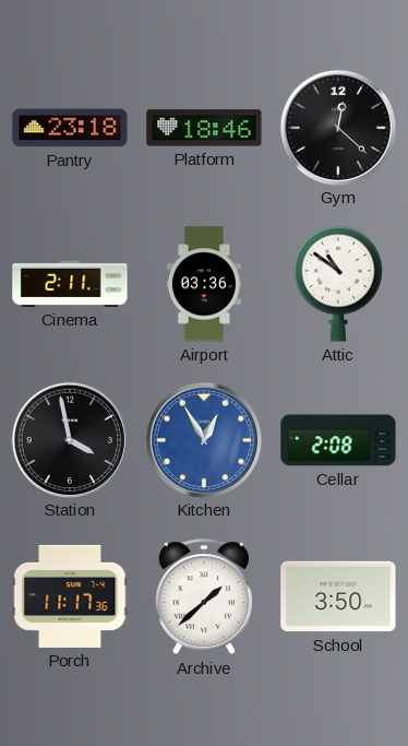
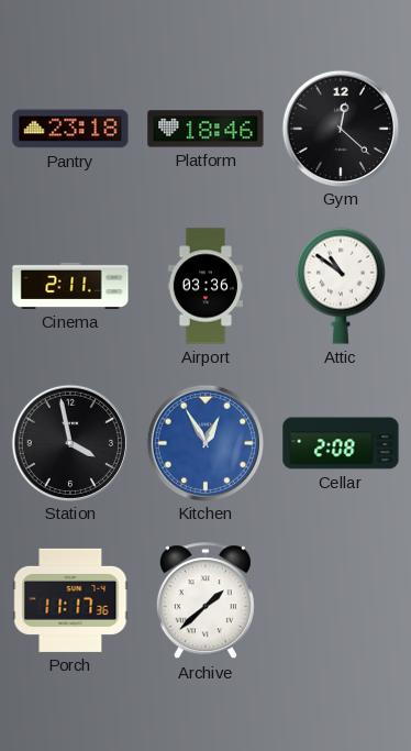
School: 3:50 -> none (338, 596)
